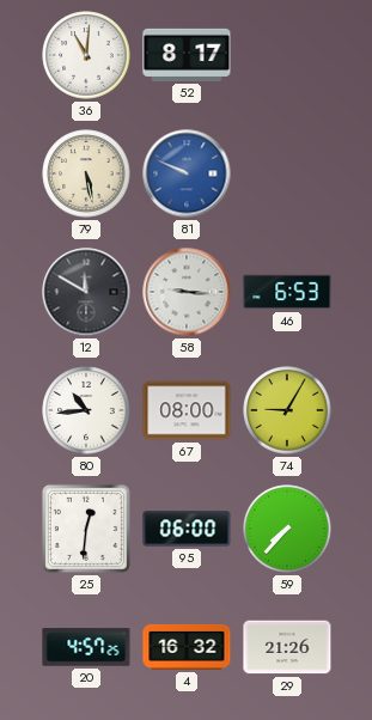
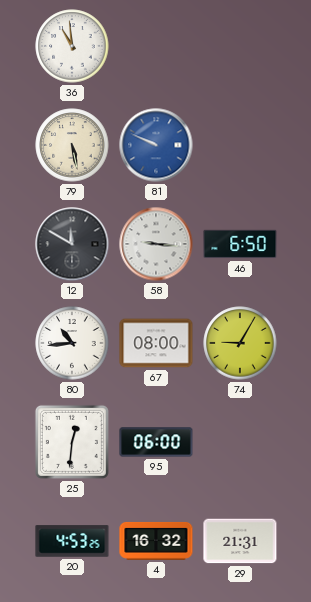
36: 11:01 -> 10:59 (72, 46)
52: 8:17 -> none (187, 55)
46: 6:53 -> 6:50 (240, 244)
59: 7:37 -> none (287, 529)
20: 4:57 -> 4:53 (72, 541)
29: 21:26 -> 21:31 (240, 541)
